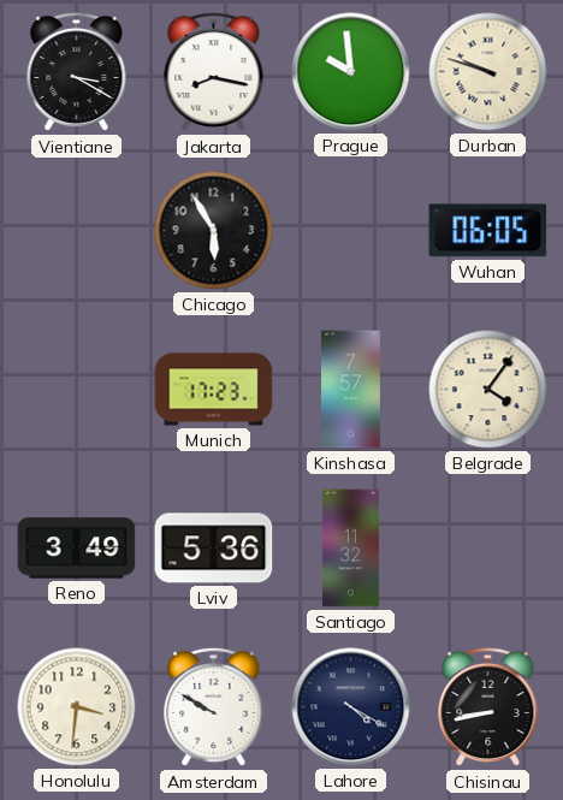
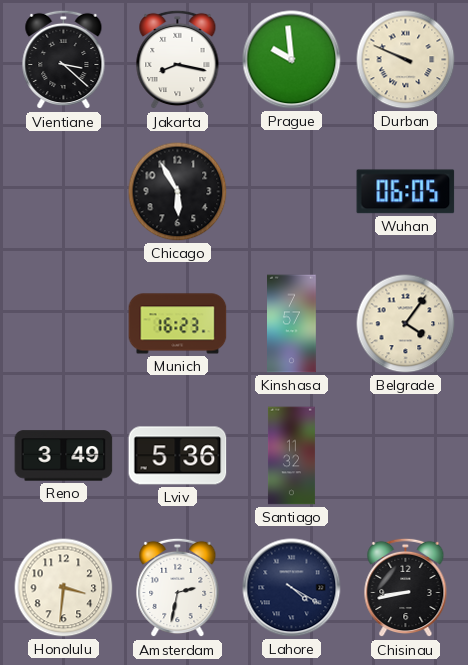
Vientiane: 3:20 -> 3:22 (64, 60)
Durban: 9:48 -> 9:49 (406, 60)
Munich: 17:23 -> 16:23 (178, 324)
Amsterdam: 9:50 -> 2:32 (178, 588)
